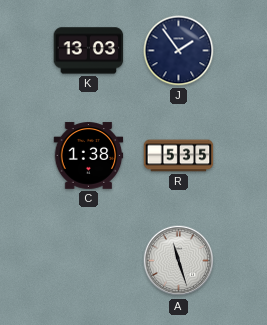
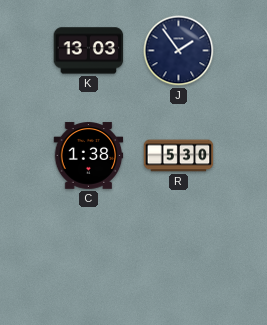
R: 5:35 -> 5:30 (179, 156)
A: 11:27 -> none (179, 261)
